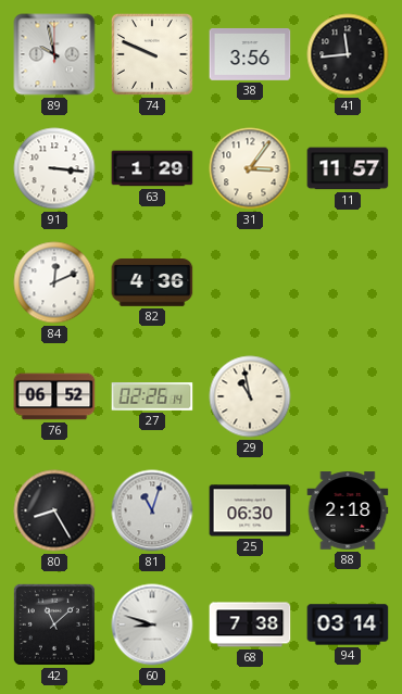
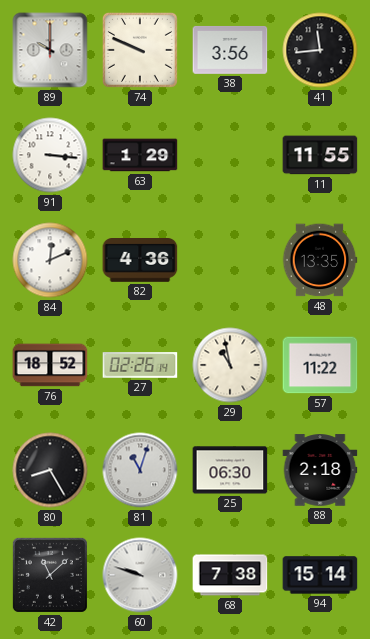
89: 9:58 -> 10:00 (50, 50)
31: 3:06 -> none (250, 168)
11: 11:57 -> 11:55 (320, 155)
48: none -> 13:35 (320, 260)
76: 06:52 -> 18:52 (50, 365)
57: none -> 11:22 (320, 365)
60: 8:48 -> 9:48 (140, 575)
94: 03:14 -> 15:14 (320, 575)
